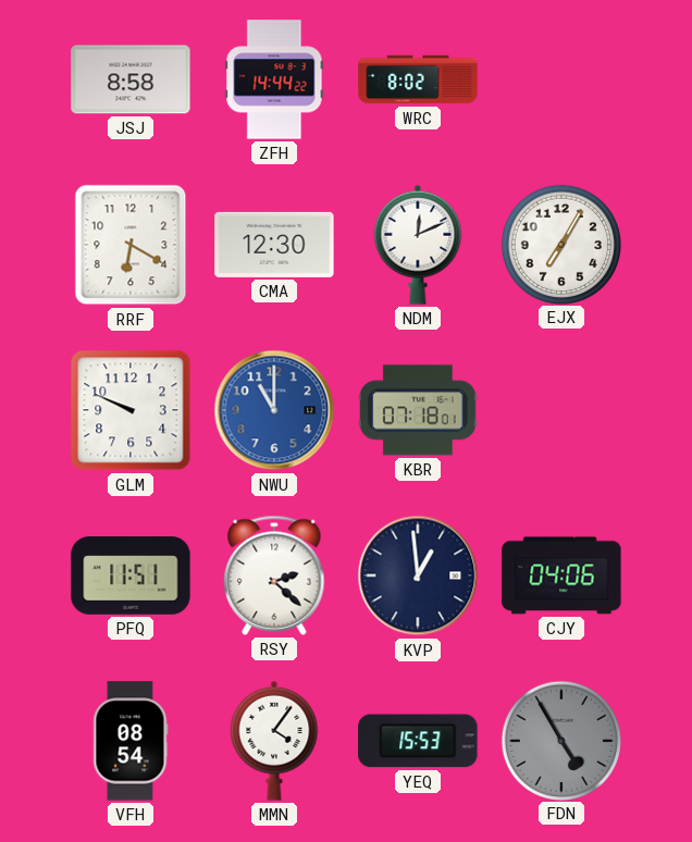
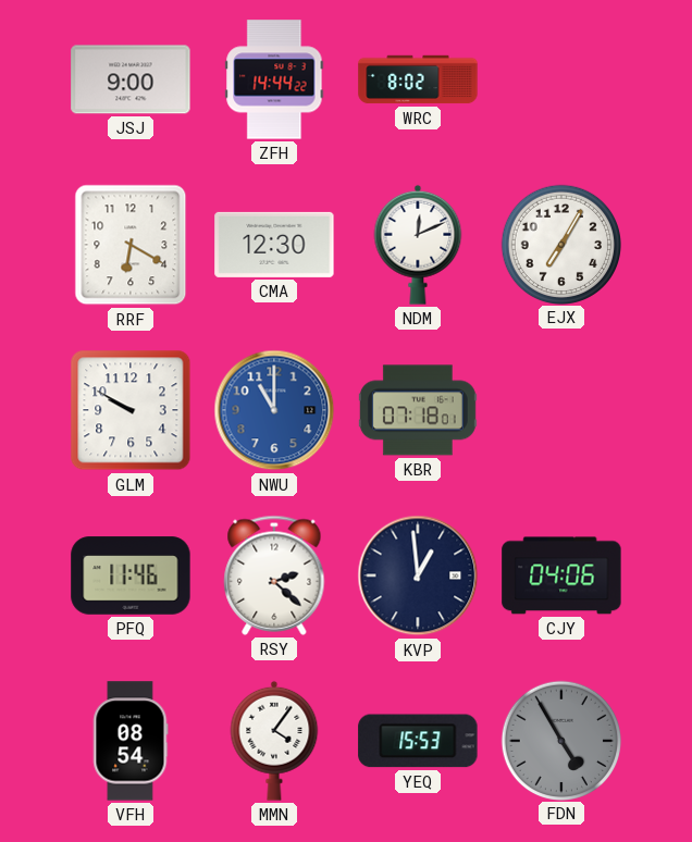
JSJ: 8:58 -> 9:00 (131, 79)
GLM: 9:49 -> 9:50 (131, 410)
PFQ: 11:51 -> 11:46 (131, 575)
